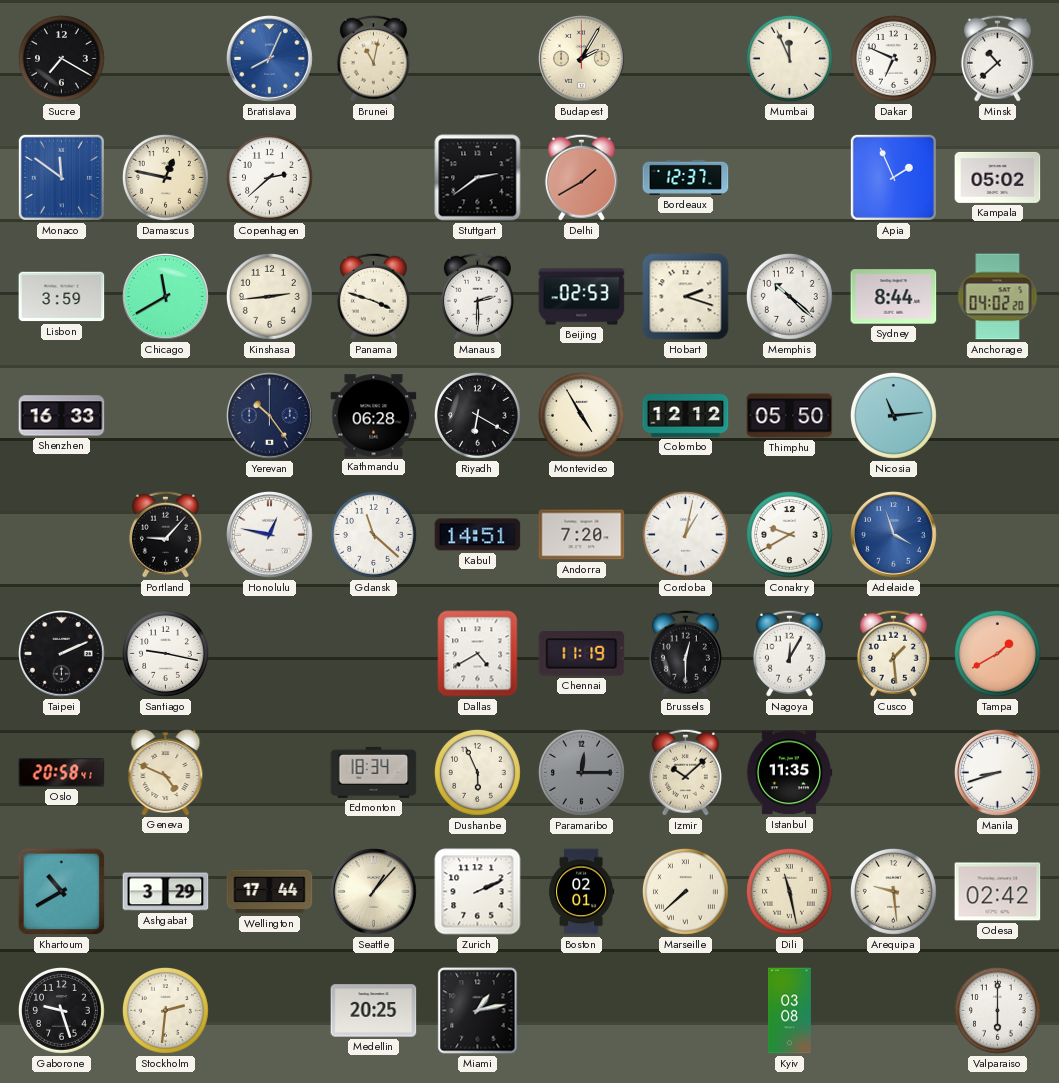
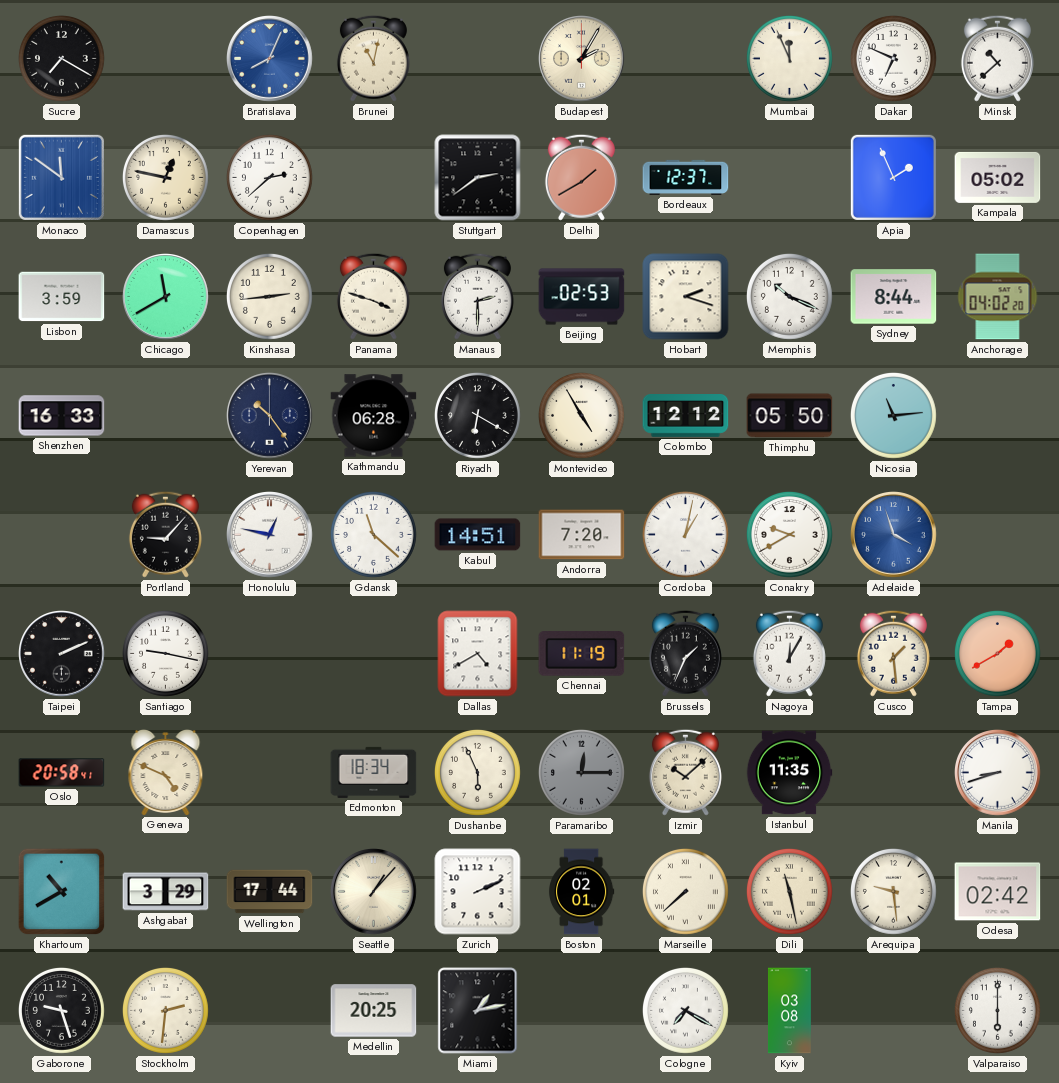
Memphis: 10:22 -> 10:19 (790, 297)
Brussels: 12:30 -> 1:34 (685, 653)
Cologne: none -> 7:20 (686, 1011)
